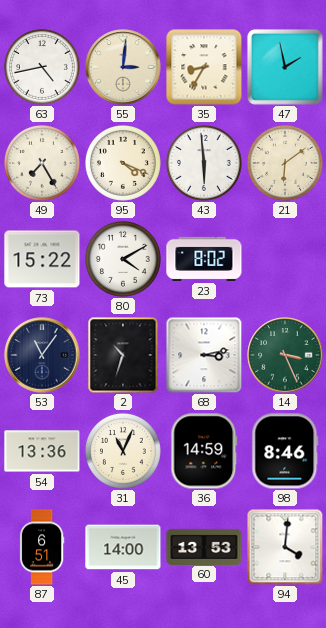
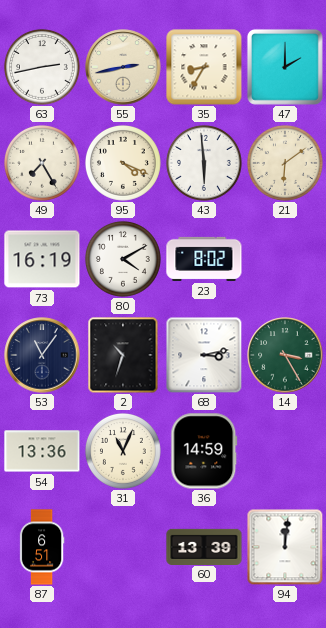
63: 4:43 -> 2:43 (42, 67)
55: 3:01 -> 2:43 (123, 67)
47: 1:58 -> 2:00 (285, 67)
73: 15:22 -> 16:19 (42, 259)
14: 3:26 -> 3:25 (285, 355)
98: 8:46 -> none (285, 451)
45: 14:00 -> none (123, 547)
60: 13:53 -> 13:39 (204, 546)
94: 4:01 -> 12:01 (285, 547)
